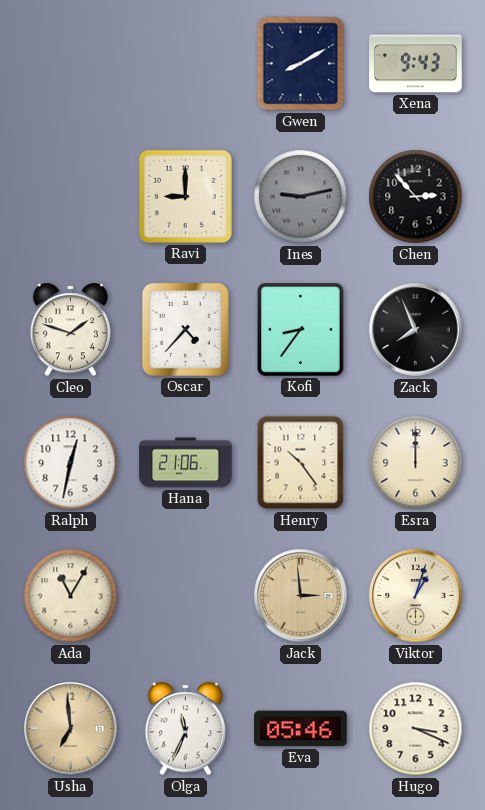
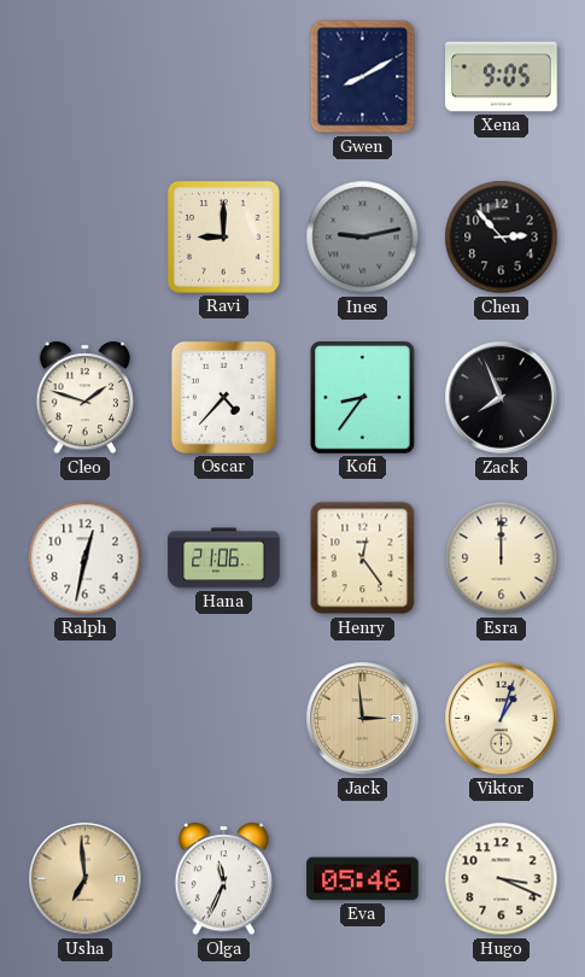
Xena: 9:43 -> 9:05 (502, 77)
Henry: 10:24 -> 12:24 (363, 558)
Ada: 11:05 -> none (71, 596)
